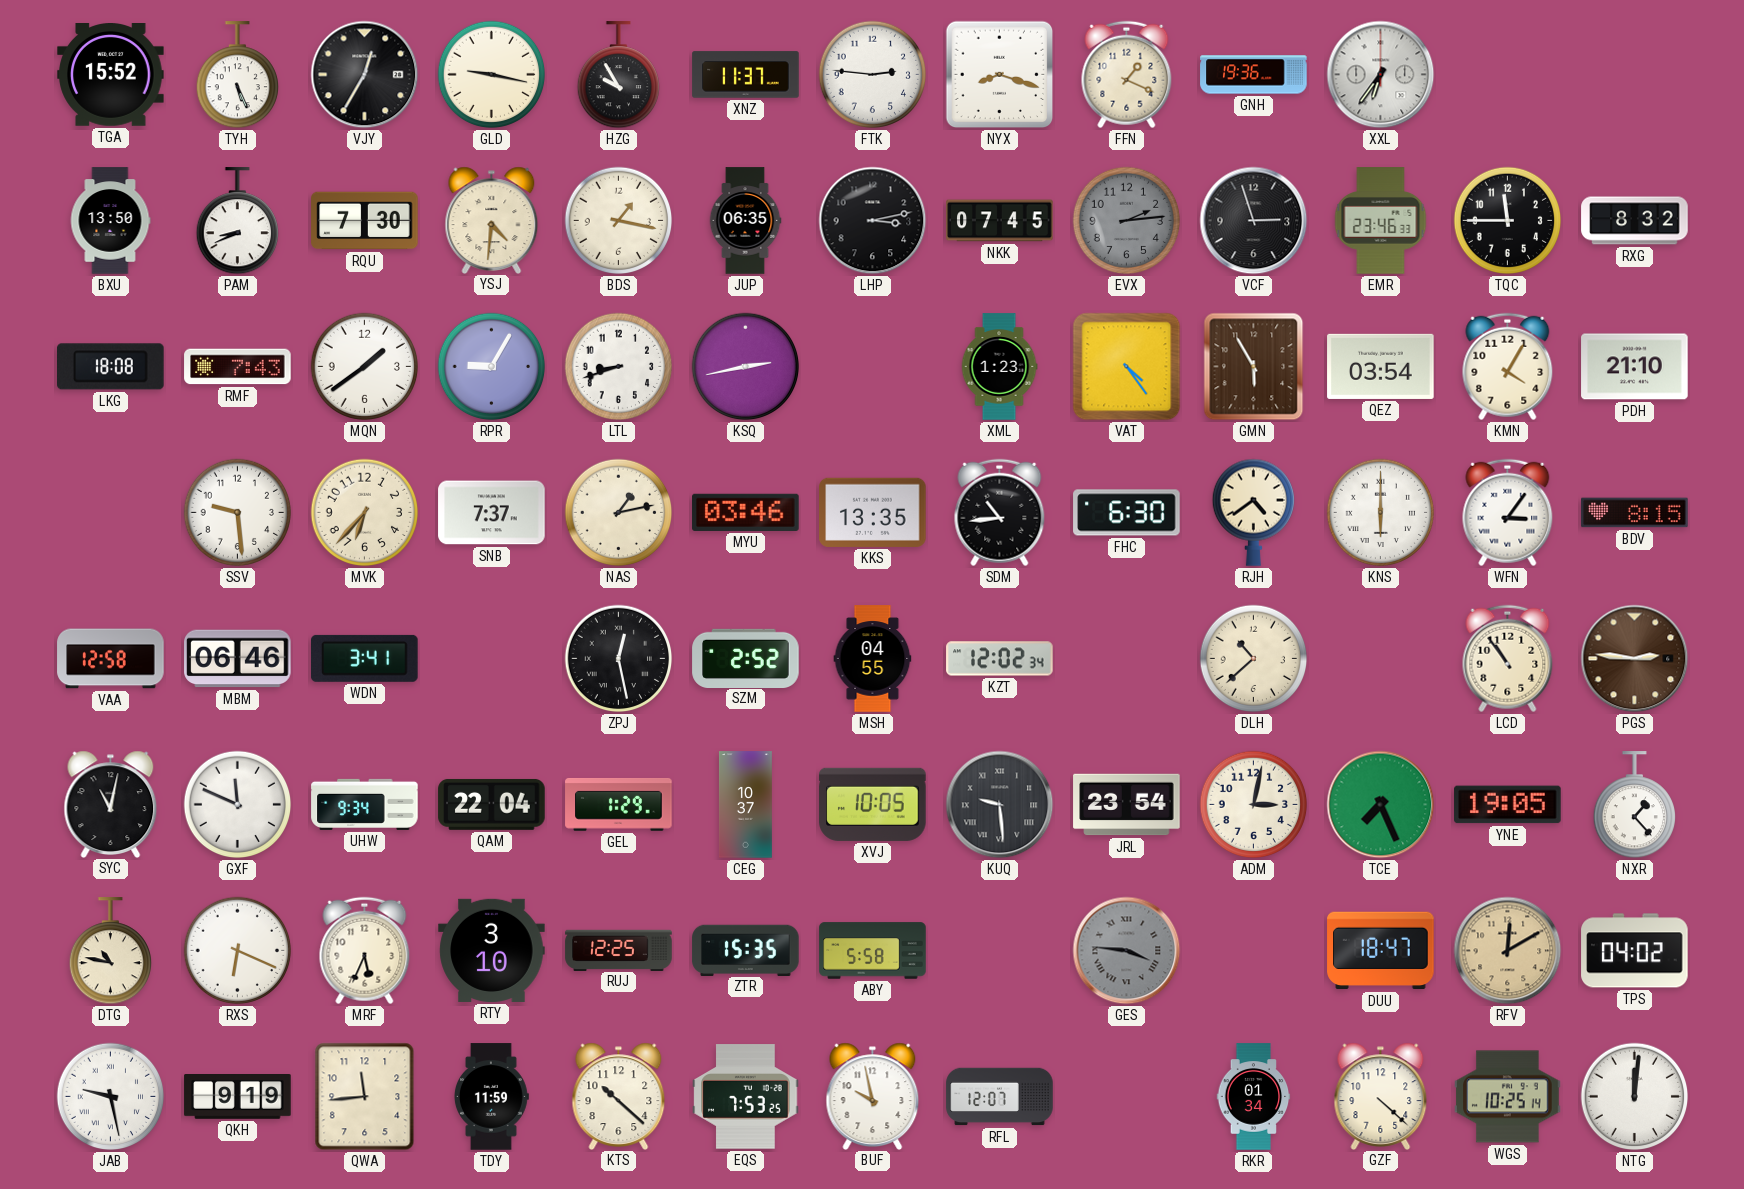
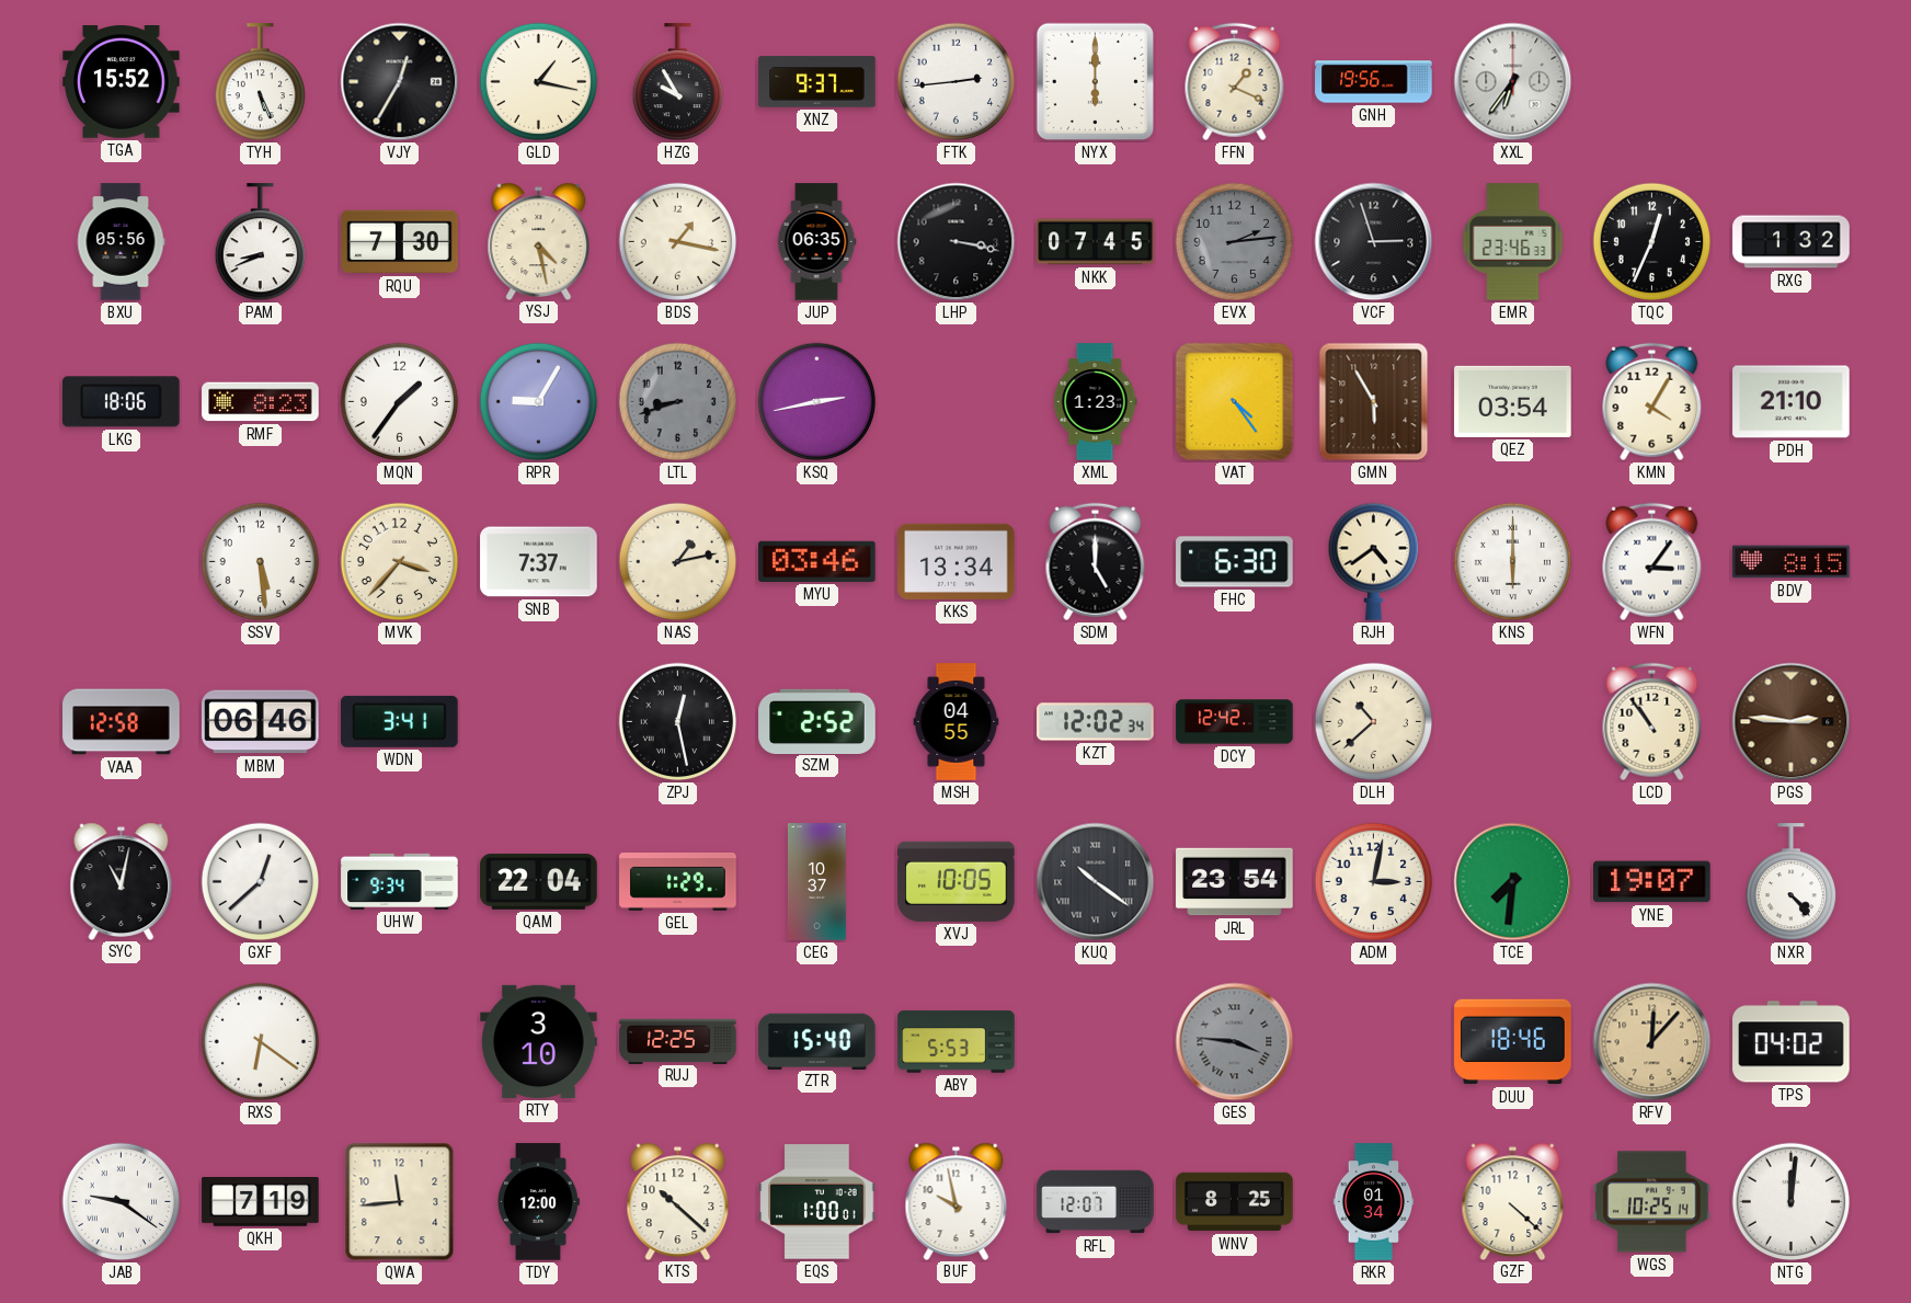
GLD: 9:17 -> 1:17 (539, 82)
XNZ: 11:37 -> 9:37 (817, 82)
FTK: 2:46 -> 2:44 (957, 82)
NYX: 8:18 -> 6:00 (1096, 82)
GNH: 19:36 -> 19:56 (1374, 82)
BXU: 13:50 -> 05:56 (121, 242)
YSJ: 4:31 -> 4:28 (539, 241)
LHP: 3:13 -> 3:17 (957, 242)
TQC: 11:45 -> 12:34 (1652, 242)
RXG: 8:32 -> 1:32 (1792, 242)
LKG: 18:08 -> 18:06 (122, 402)
RMF: 7:43 -> 8:23 (261, 402)
MQN: 1:39 -> 1:36 (400, 402)
LTL dial: white -> grey (678, 402)
SSV: 9:29 -> 5:29 (261, 562)
MVK: 6:37 -> 3:37 (400, 562)
KKS: 13:35 -> 13:34 (957, 561)
SDM: 10:44 -> 5:00 (1096, 562)
DCY: none -> 12:42 (1235, 722)
GXF: 11:49 -> 12:38 (261, 882)
KUQ: 9:29 -> 10:21 (1096, 882)
TCE: 7:26 -> 7:31 (1513, 882)
YNE: 19:05 -> 19:07 (1652, 882)
NXR: 1:23 -> 4:23 (1790, 882)
DTG: 10:47 -> none (110, 951)
RXS: 6:19 -> 6:21 (261, 1042)
MRF: 5:34 -> none (365, 951)
ZTR: 15:35 -> 15:40 (817, 1041)
ABY: 5:58 -> 5:53 (957, 1042)
DUU: 18:47 -> 18:46 (1513, 1042)
RFV: 12:10 -> 12:07 (1652, 1042)
JAB: 9:28 -> 9:21 (122, 1202)
QKH: 9:19 -> 7:19 (261, 1202)
TDY: 11:59 -> 12:00 (538, 1202)
EQS: 7:53 -> 1:00 (817, 1202)
WNV: none -> 8:25 (1235, 1202)
